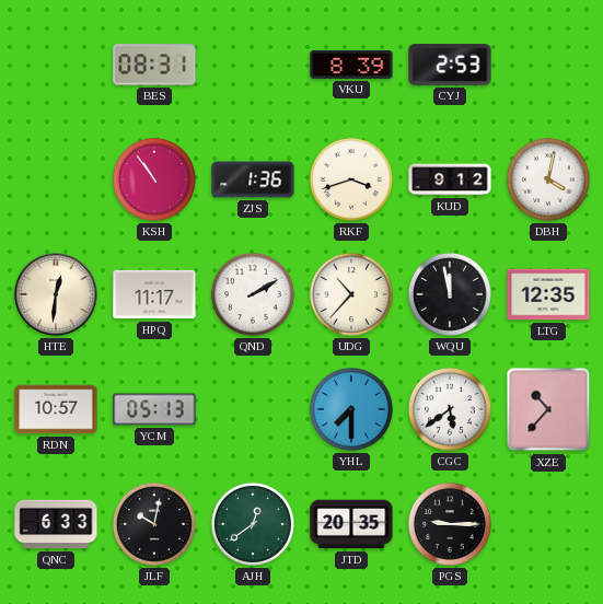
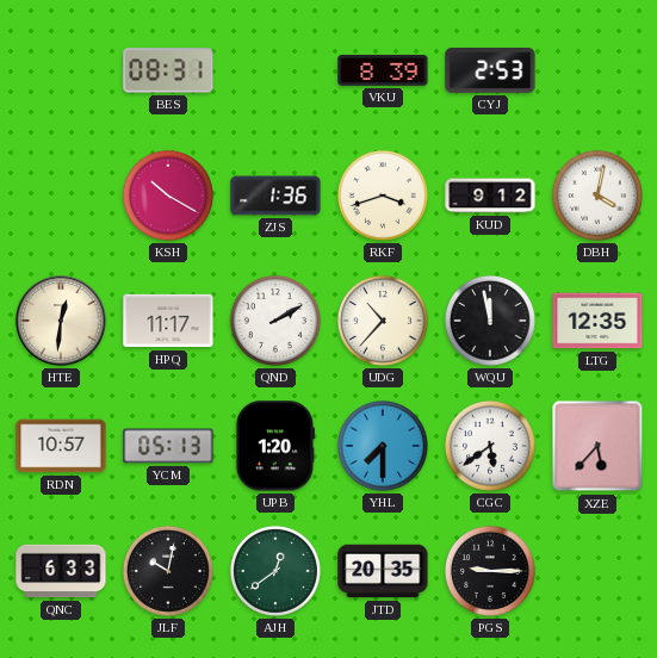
KSH: 10:54 -> 10:20 (168, 195)
UPB: none -> 1:20 (274, 446)
XZE: 10:37 -> 5:37 (597, 446)
